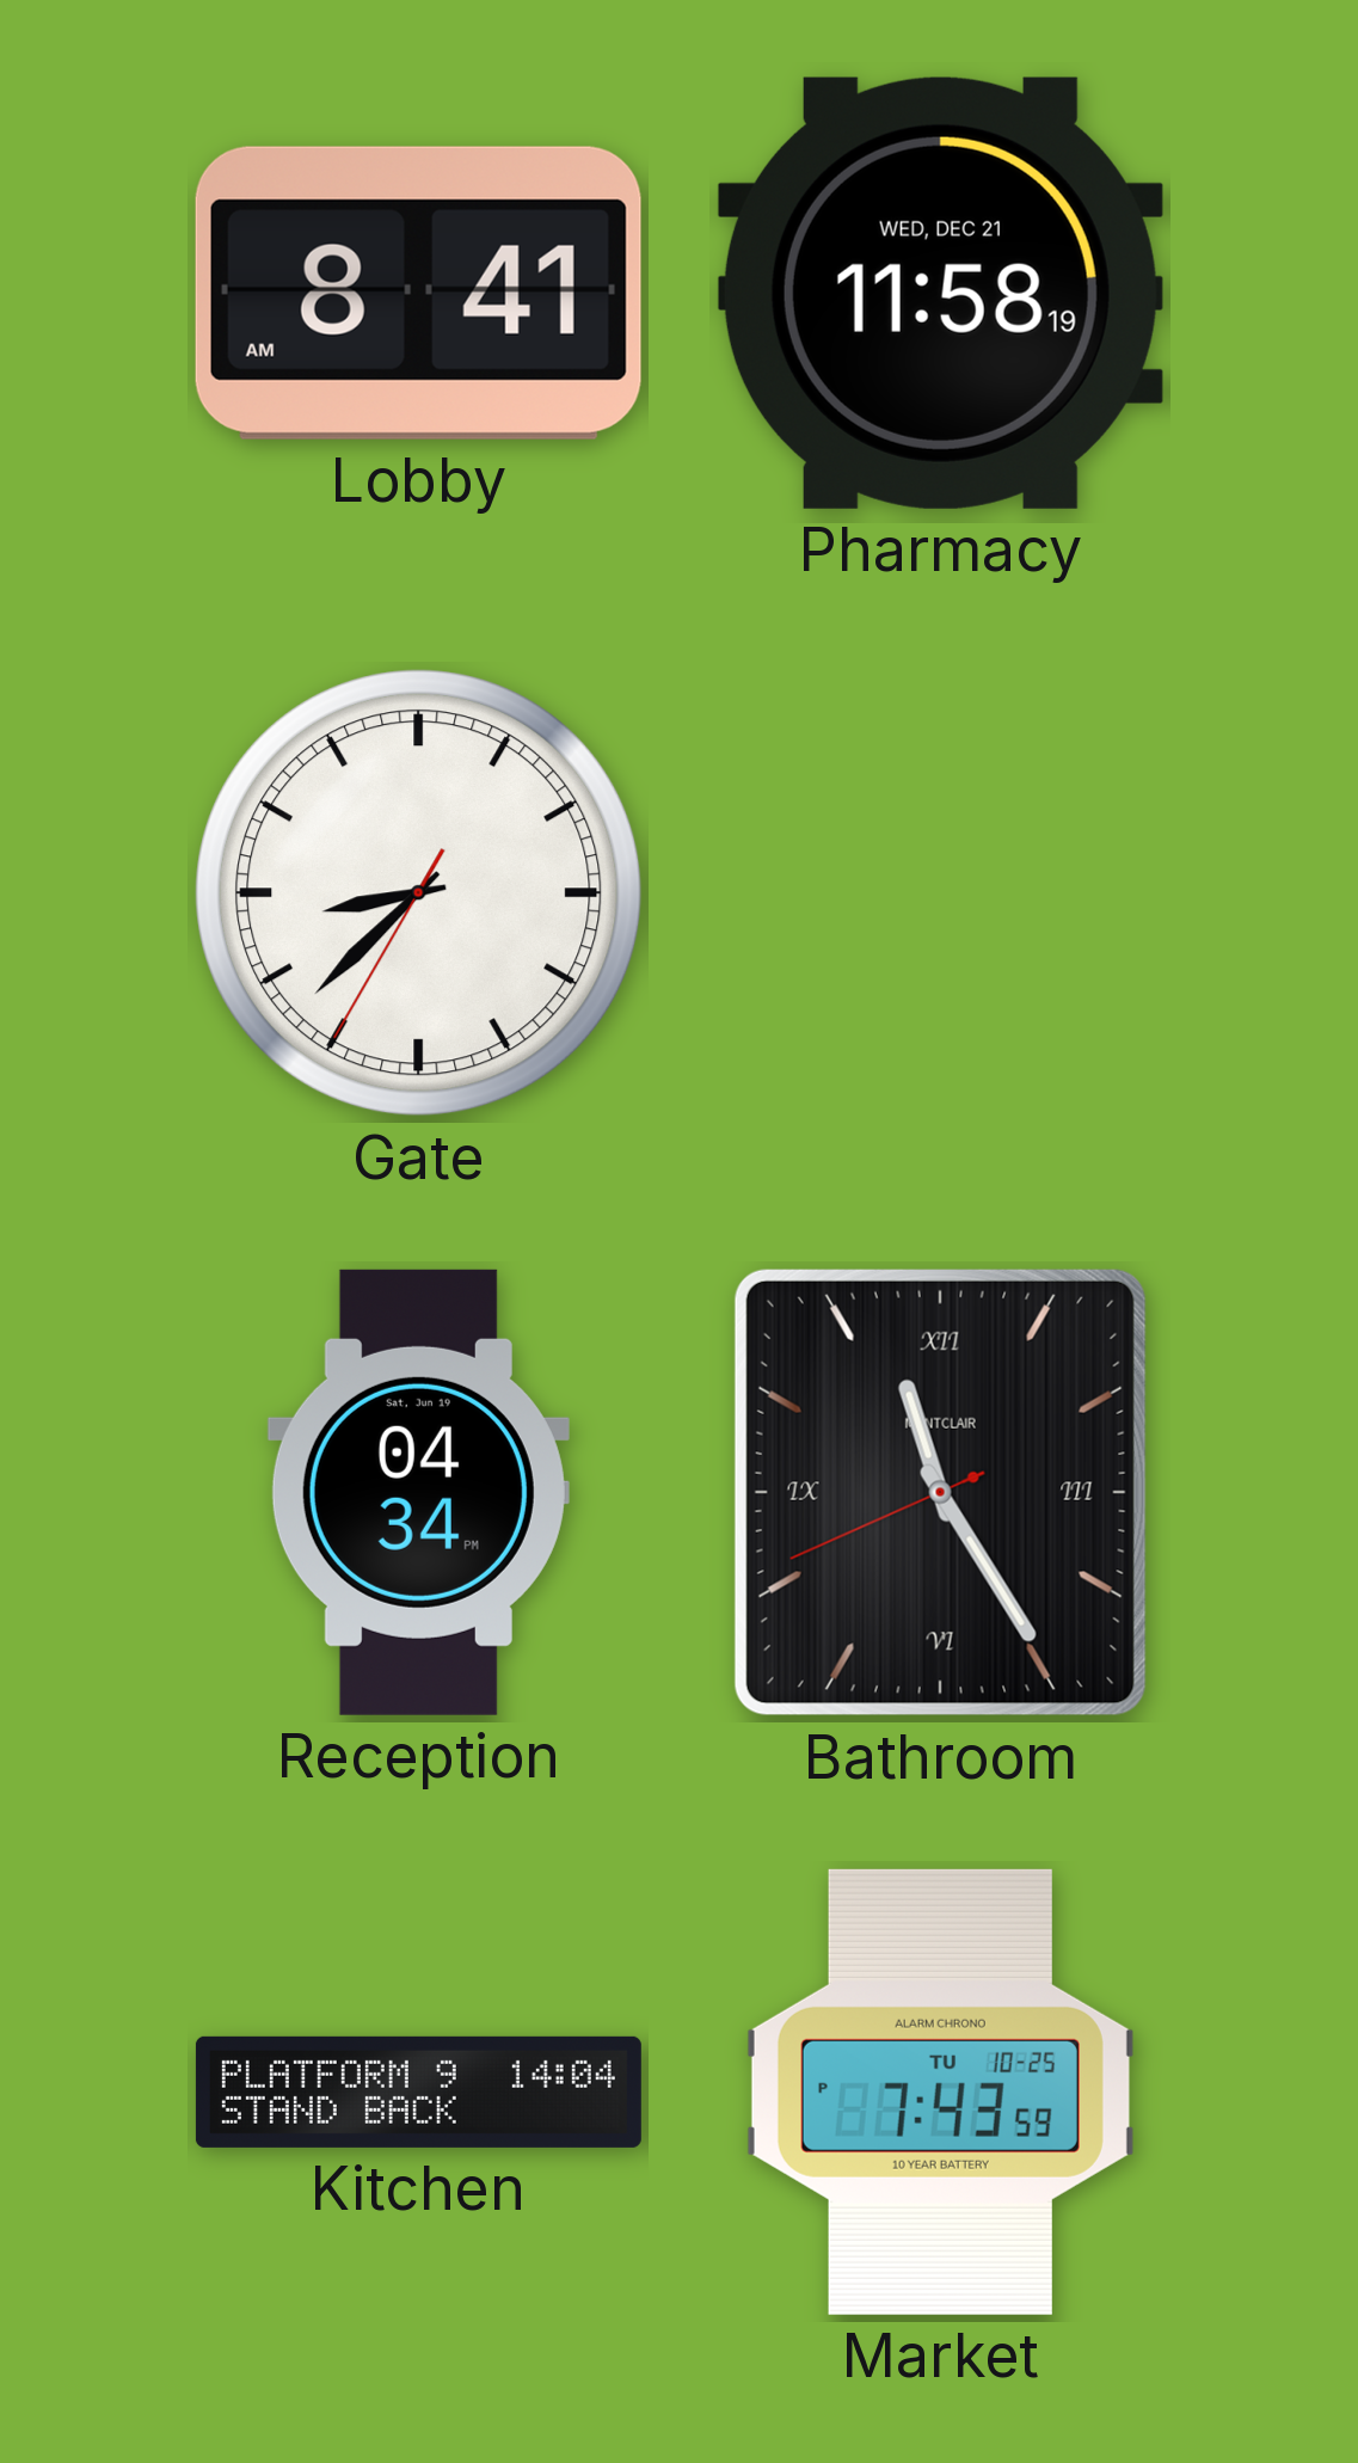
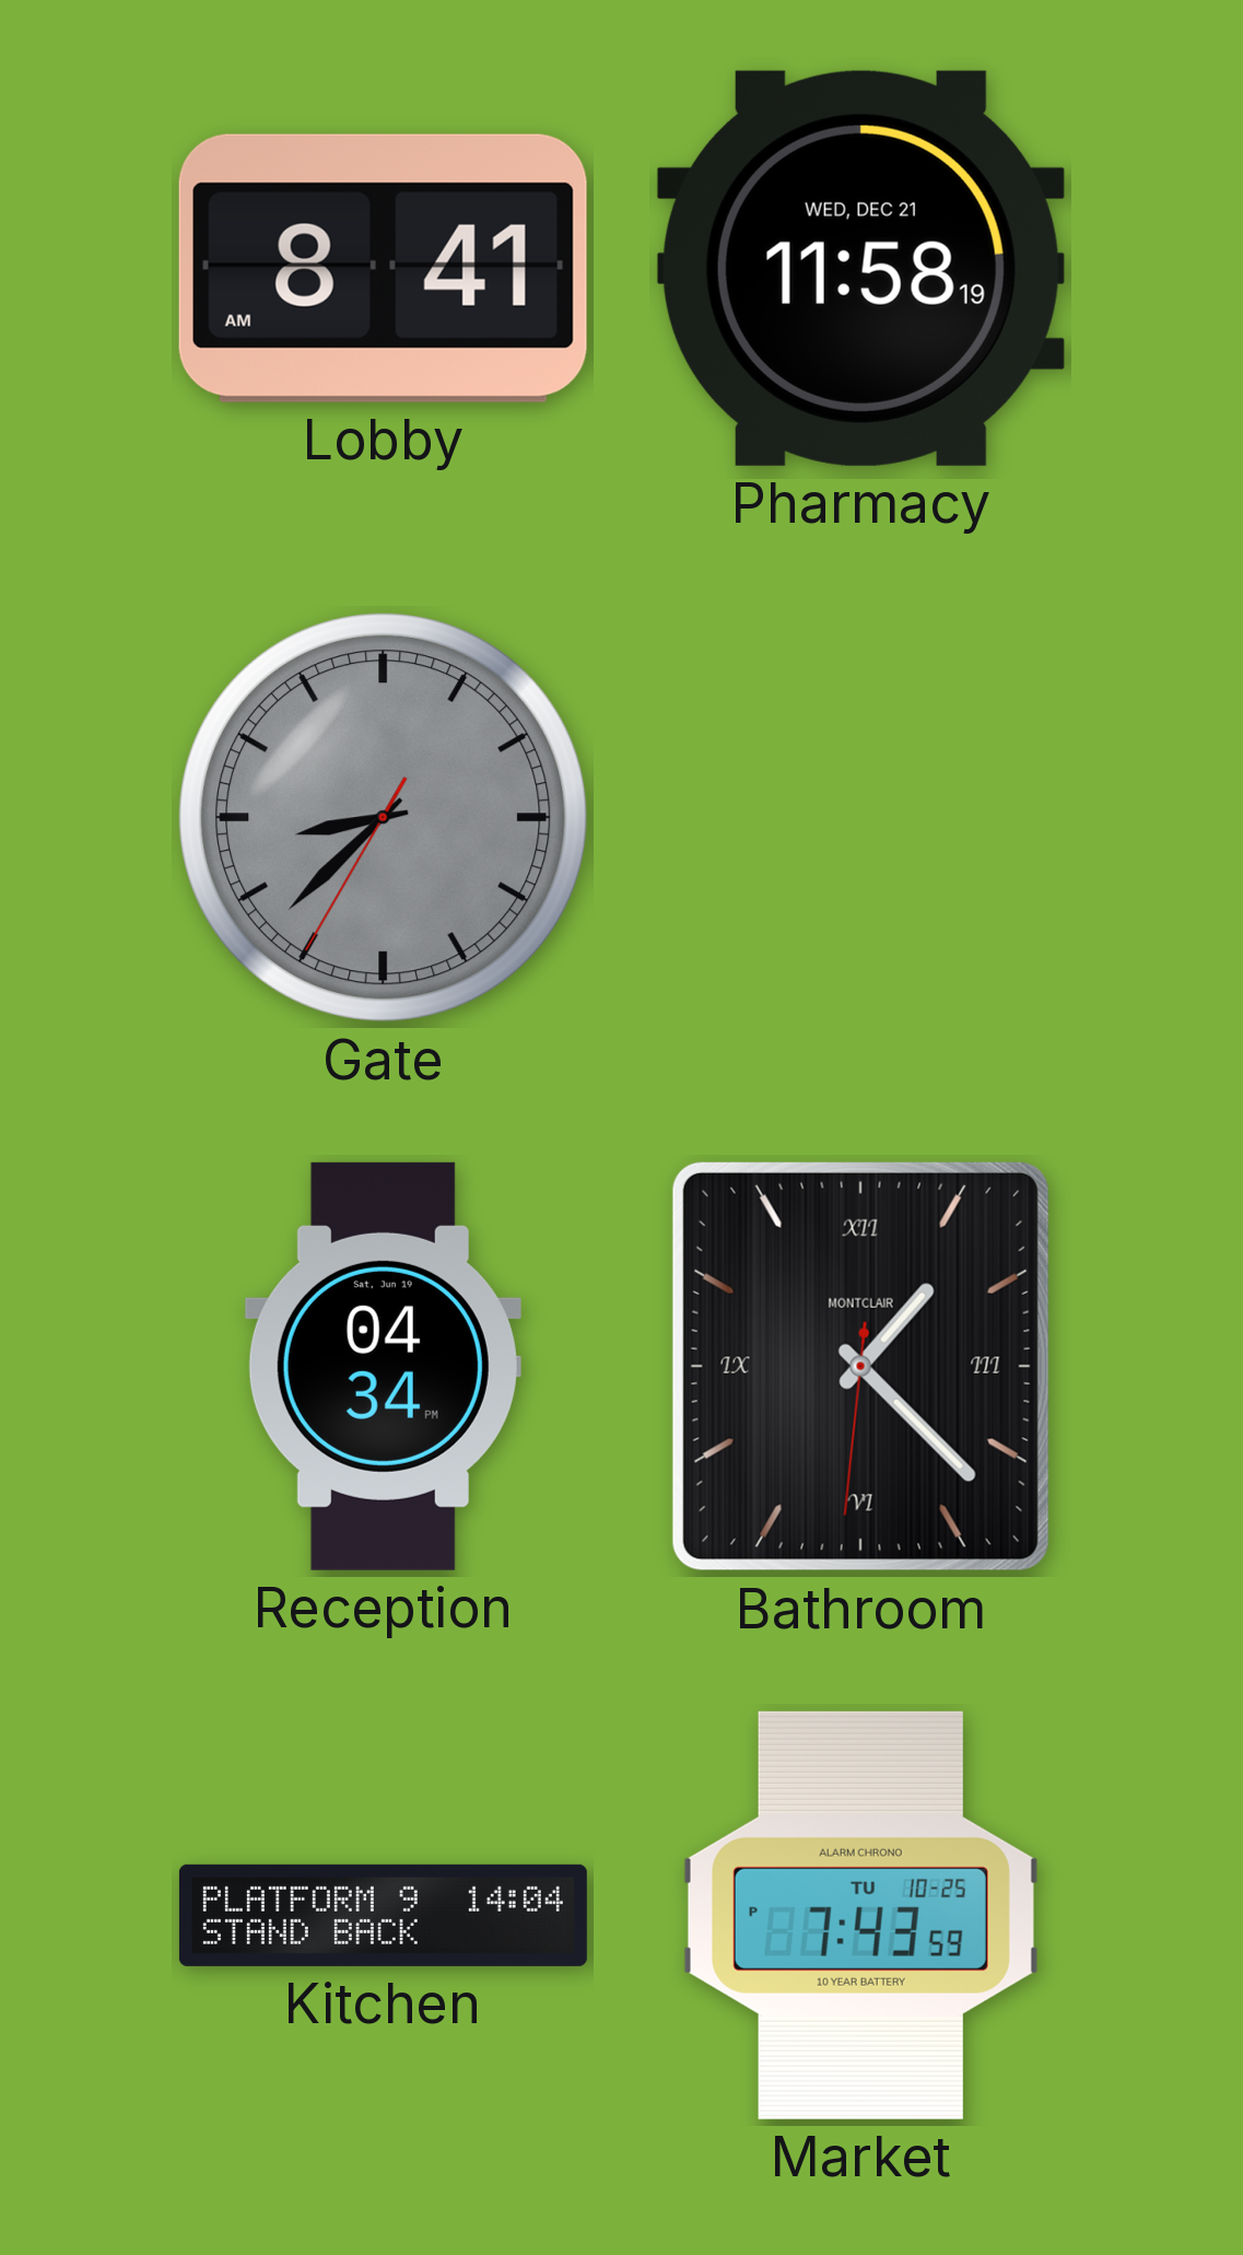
Gate dial: white -> grey (384, 818)
Bathroom: 11:24 -> 1:22 (860, 1366)
